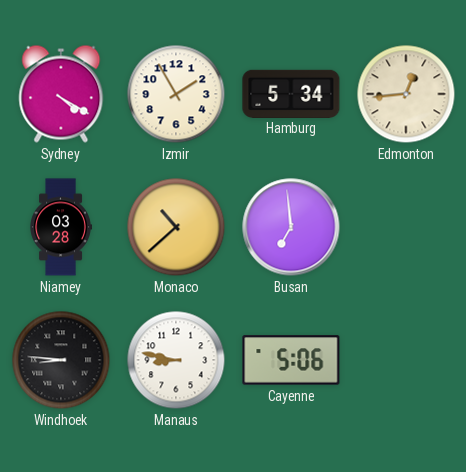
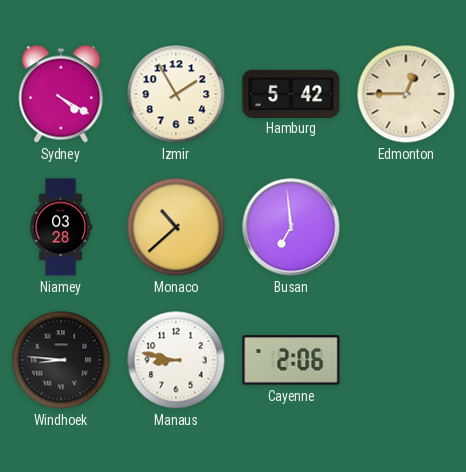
Hamburg: 5:34 -> 5:42 (291, 93)
Edmonton: 12:44 -> 12:45 (406, 94)
Cayenne: 5:06 -> 2:06 (291, 360)
